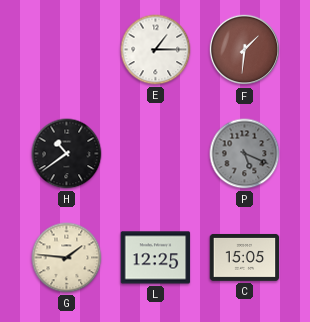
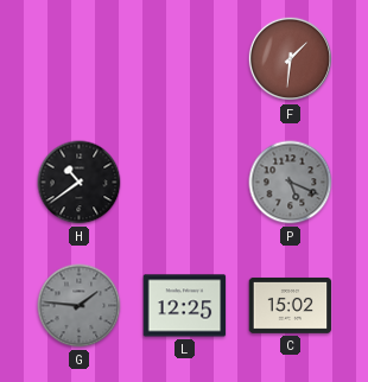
E: 1:15 -> none (156, 50)
G dial: cream -> grey (80, 306)
C: 15:05 -> 15:02 (291, 305)
